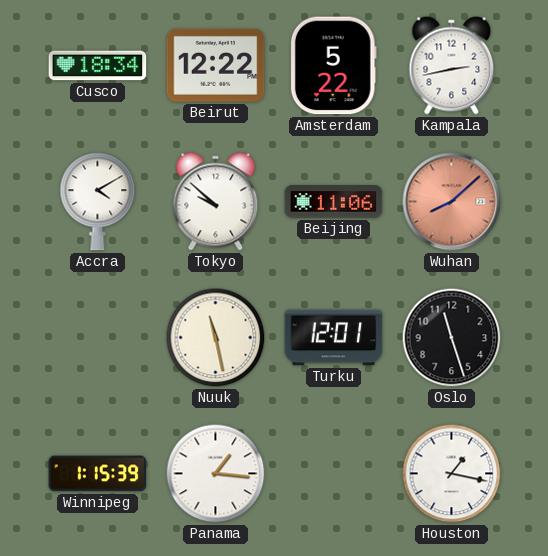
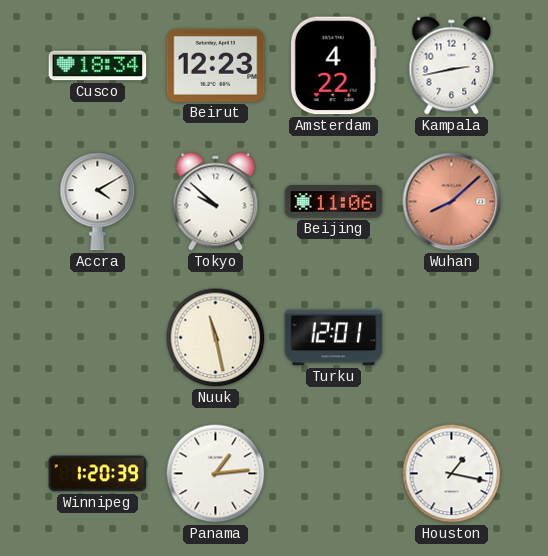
Beirut: 12:22 -> 12:23 (216, 65)
Amsterdam: 5:22 -> 4:22 (333, 66)
Oslo: 11:27 -> none (452, 338)
Winnipeg: 1:15 -> 1:20 (98, 474)
Panama: 1:16 -> 1:14 (216, 474)
